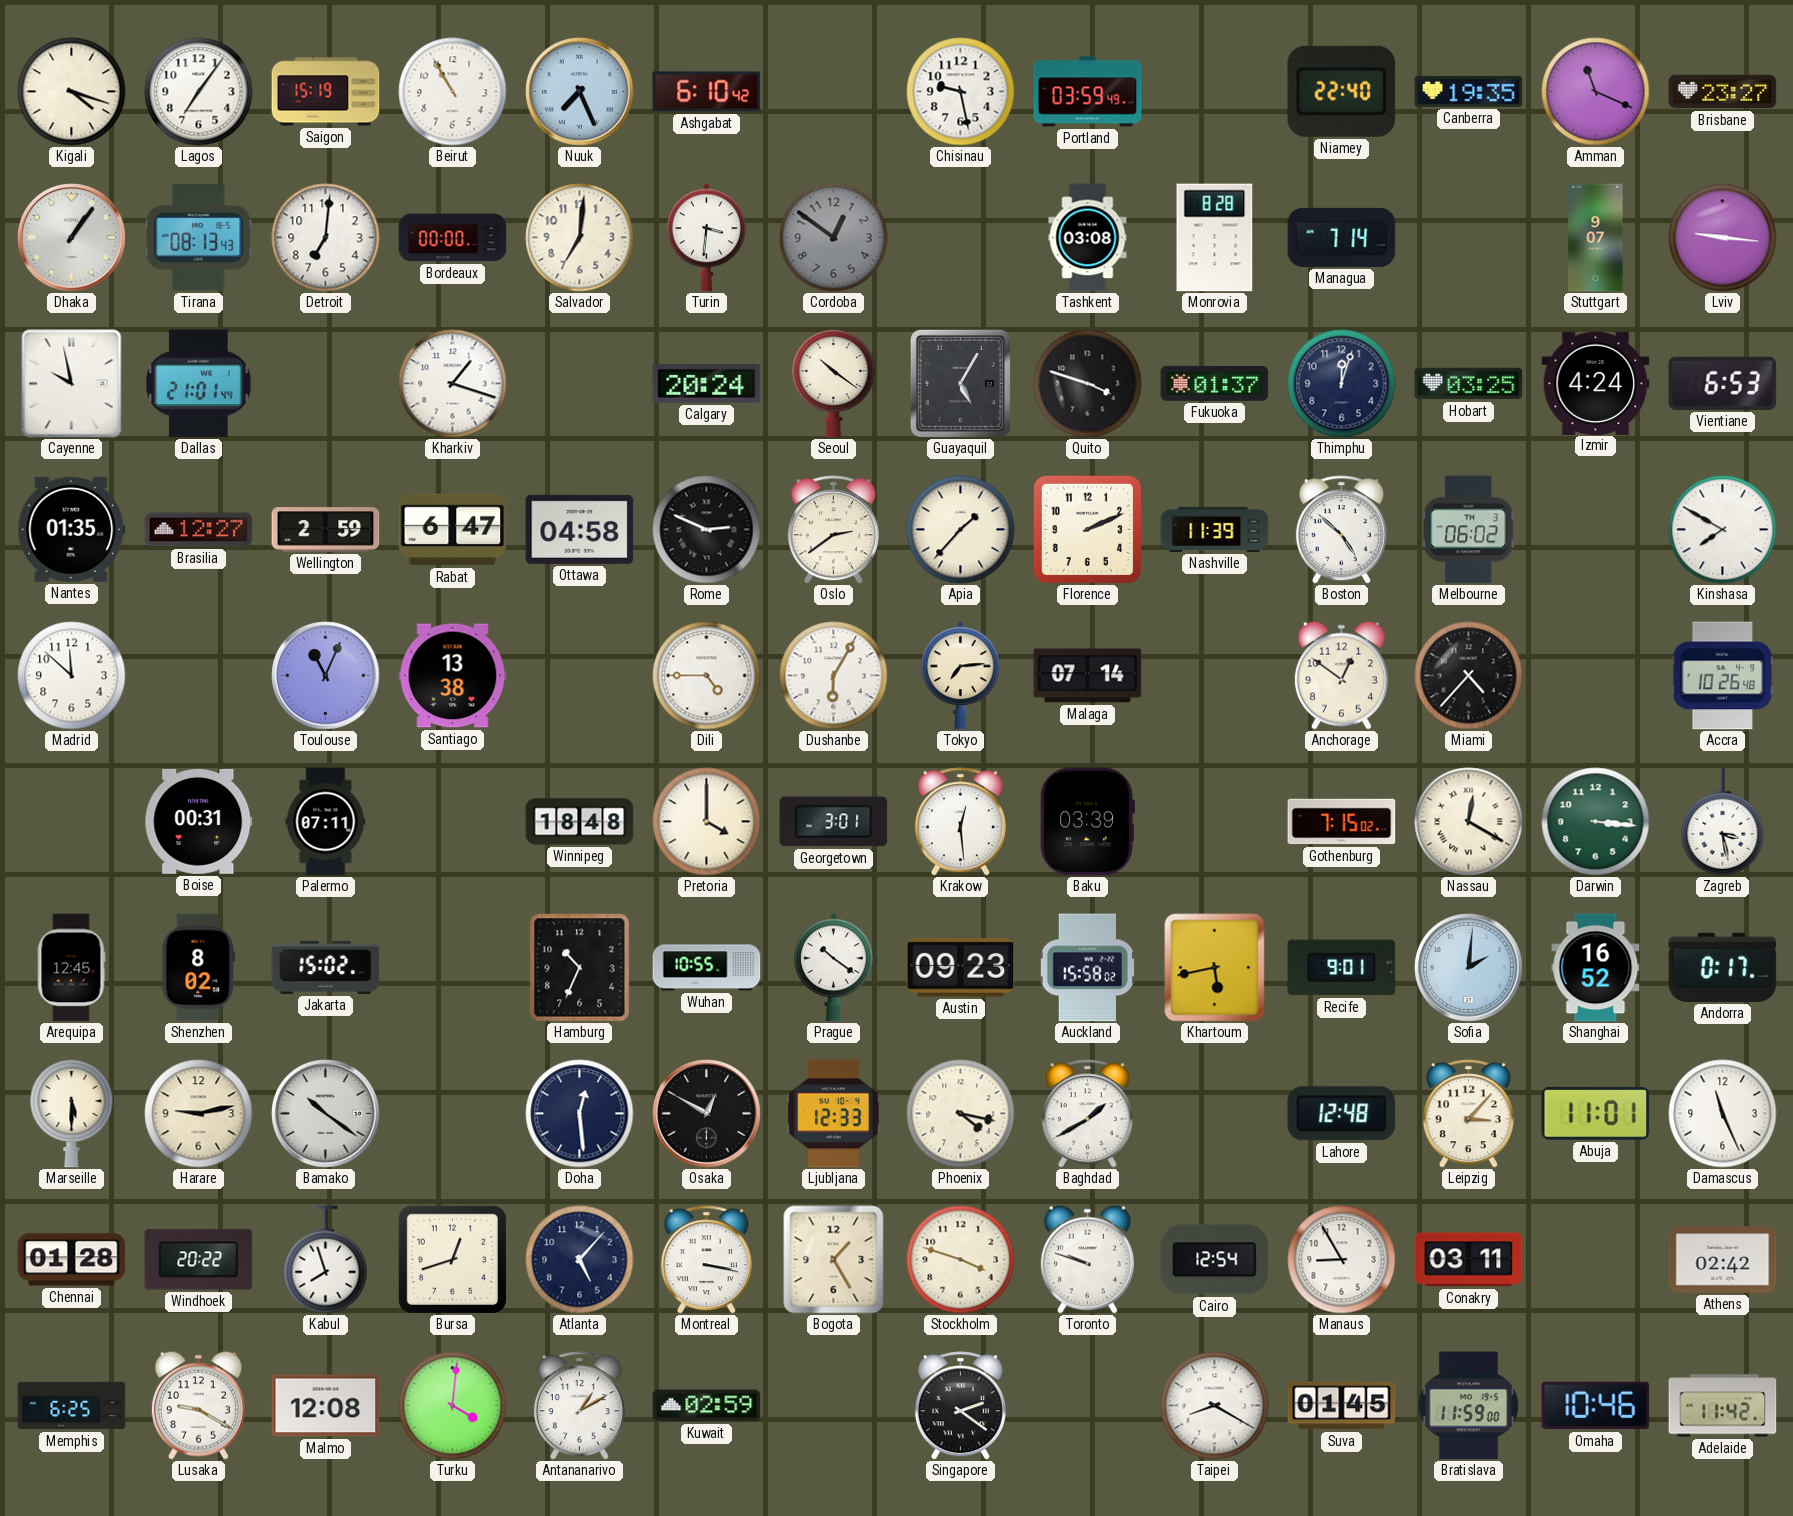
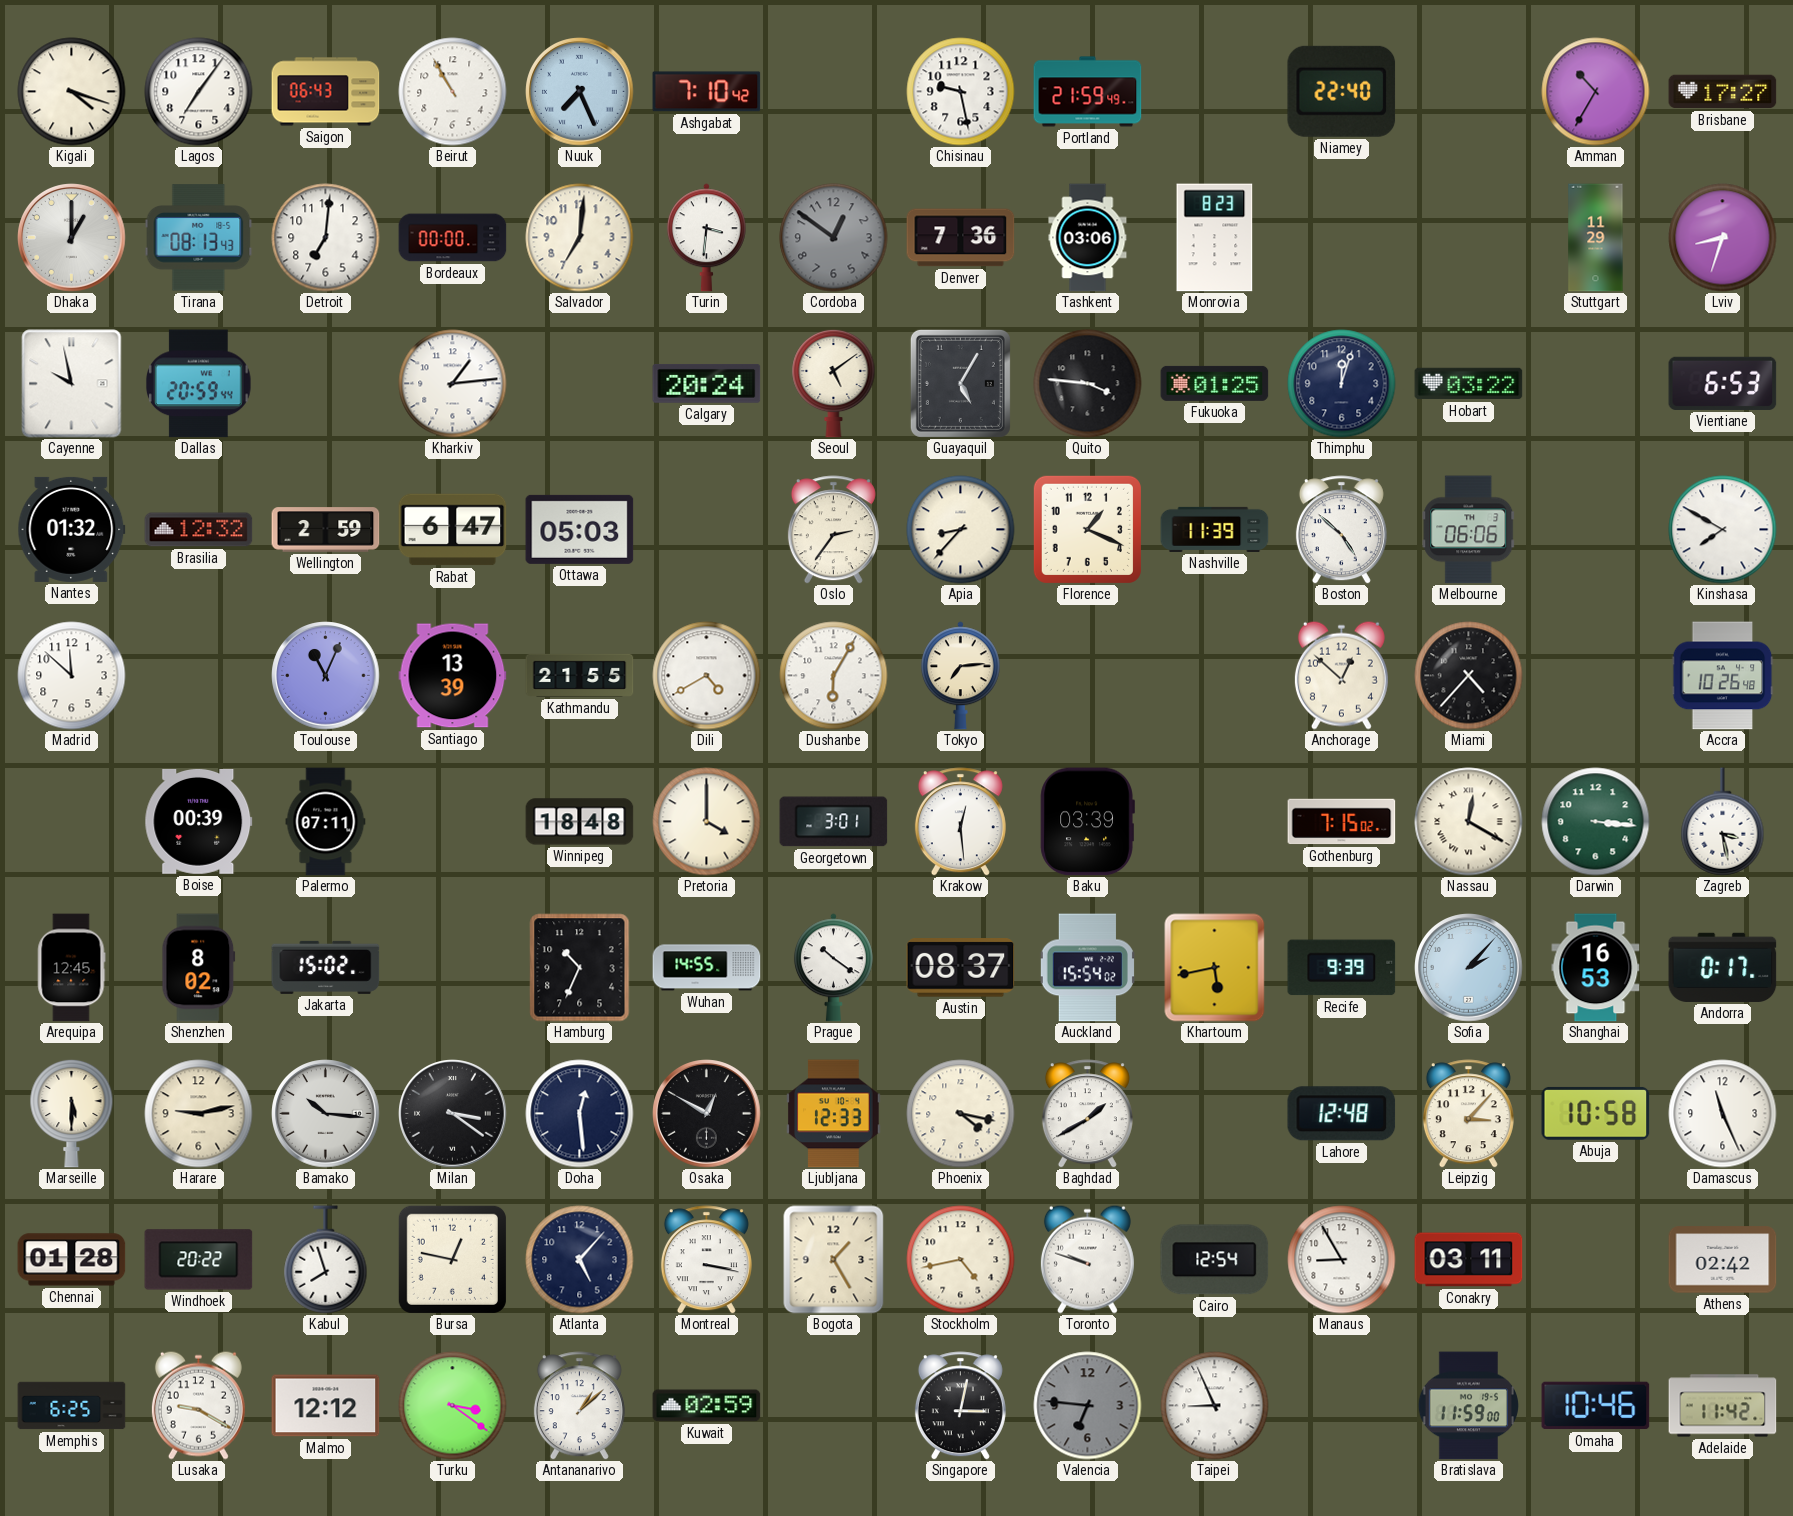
Saigon: 15:19 -> 06:43 (326, 92)
Ashgabat: 6:10 -> 7:10 (707, 92)
Portland: 03:59 -> 21:59 (1088, 92)
Canberra: 19:35 -> none (1469, 91)
Amman: 11:19 -> 10:35 (1596, 92)
Brisbane: 23:27 -> 17:27 (1723, 92)
Dhaka: 1:06 -> 1:00 (72, 238)
Denver: none -> 7:36 (961, 238)
Tashkent: 03:08 -> 03:06 (1088, 238)
Monrovia: 8:28 -> 8:23 (1215, 238)
Managua: 7:14 -> none (1342, 237)
Stuttgart: 9:07 -> 11:29 (1596, 238)
Lviv: 9:16 -> 8:33 (1723, 238)
Dallas: 21:01 -> 20:59 (198, 384)
Kharkiv: 1:18 -> 1:14 (453, 384)
Seoul: 10:21 -> 5:09 (834, 383)
Quito: 3:48 -> 3:46 (1088, 384)
Fukuoka: 01:37 -> 01:25 (1215, 383)
Hobart: 03:25 -> 03:22 (1469, 384)
Izmir: 4:24 -> none (1596, 383)
Nantes: 01:35 -> 01:32 (72, 529)
Brasilia: 12:27 -> 12:32 (199, 530)
Ottawa: 04:58 -> 05:03 (580, 529)
Rome: 2:49 -> none (707, 530)
Oslo: 2:39 -> 2:36 (833, 530)
Apia: 1:37 -> 8:37 (961, 530)
Florence: 2:11 -> 1:19 (1087, 529)
Melbourne: 06:02 -> 06:06 (1469, 530)
Santiago: 13:38 -> 13:39 (453, 676)
Kathmandu: none -> 21:55 (580, 675)
Dili: 4:45 -> 4:40 (707, 676)
Malaga: 07:14 -> none (1088, 676)
Anchorage: 12:51 -> 12:52 (1341, 675)
Boise: 00:31 -> 00:39 (199, 821)
Wuhan: 10:55 -> 14:55 (707, 968)
Austin: 09:23 -> 08:37 (961, 968)
Auckland: 15:58 -> 15:54 (1087, 968)
Recife: 9:01 -> 9:39 (1342, 968)
Sofia: 2:01 -> 2:07 (1469, 968)
Shanghai: 16:52 -> 16:53 (1596, 968)
Bamako: 10:21 -> 10:16 (326, 1114)
Milan: none -> 3:21 (453, 1114)
Abuja: 11:01 -> 10:58 (1596, 1113)
Bursa: 12:42 -> 12:47 (452, 1259)
Stockholm: 3:48 -> 4:43 (961, 1260)
Malmo: 12:08 -> 12:12 (326, 1406)
Turku: 4:01 -> 3:21 (453, 1406)
Antananarivo: 1:10 -> 1:08 (579, 1406)
Singapore: 2:21 -> 3:02 (960, 1406)
Valencia: none -> 6:46 (1088, 1406)
Taipei: 8:20 -> 8:56 (1215, 1406)
Suva: 01:45 -> none (1342, 1406)
